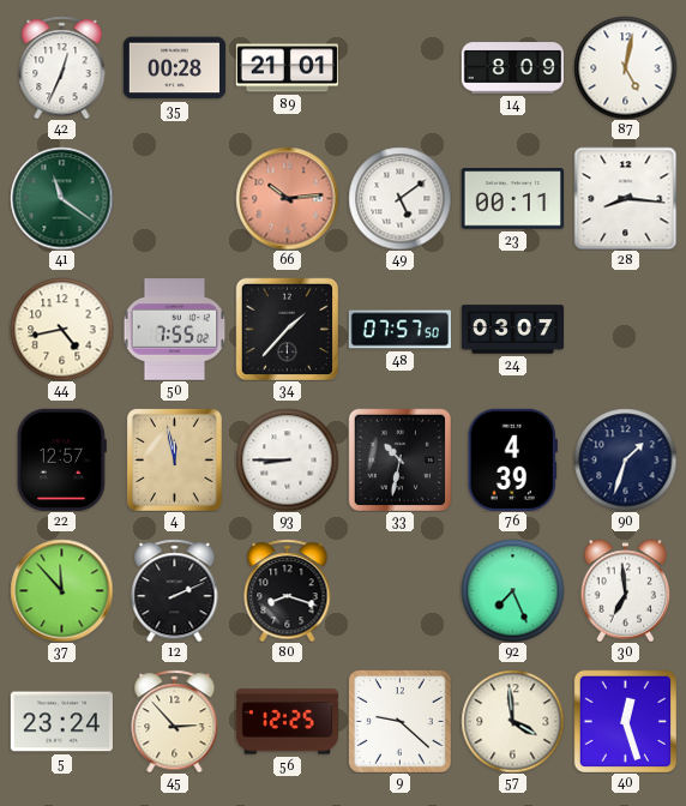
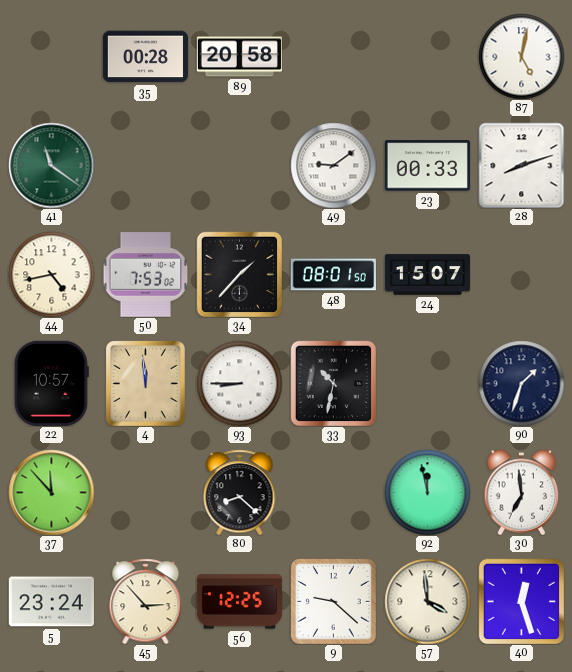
42: 12:34 -> none (62, 67)
89: 21:01 -> 20:58 (239, 57)
14: 8:09 -> none (512, 68)
66: 10:14 -> none (287, 198)
49: 5:09 -> 9:09 (333, 165)
23: 00:11 -> 00:33 (427, 166)
28: 8:16 -> 8:12 (521, 165)
50: 7:55 -> 7:53 (145, 275)
48: 07:57 -> 08:01 (333, 275)
24: 03:07 -> 15:07 (427, 275)
22: 12:57 -> 10:57 (51, 383)
4: 11:58 -> 11:59 (145, 383)
76: 4:39 -> none (512, 459)
12: 2:11 -> none (175, 590)
80: 8:18 -> 8:22 (240, 492)
92: 7:26 -> 11:58 (427, 492)
